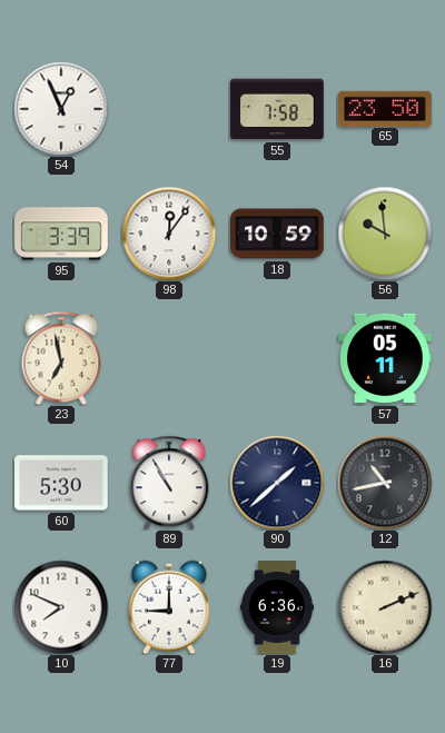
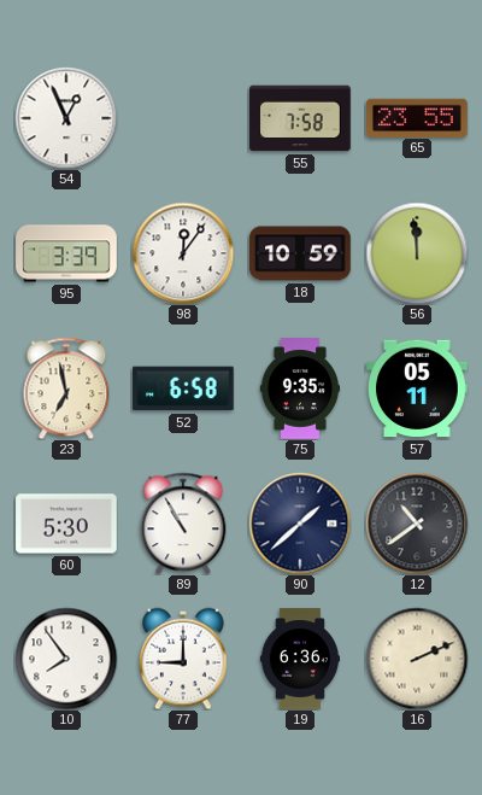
65: 23:50 -> 23:55 (417, 117)
56: 9:59 -> 11:59 (417, 253)
52: none -> 6:58 (184, 388)
75: none -> 9:35 (300, 388)
12: 10:43 -> 10:39 (417, 524)
10: 7:49 -> 7:54 (66, 659)
